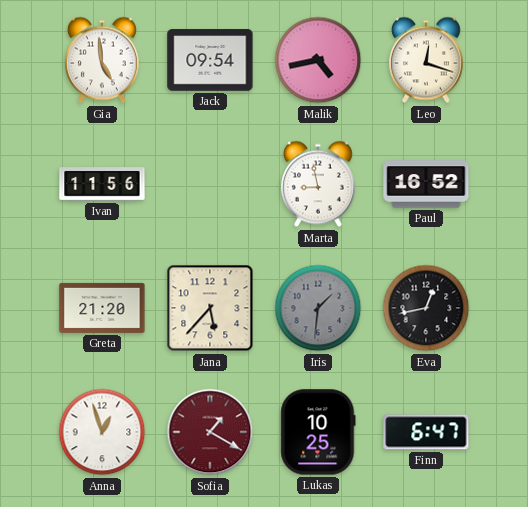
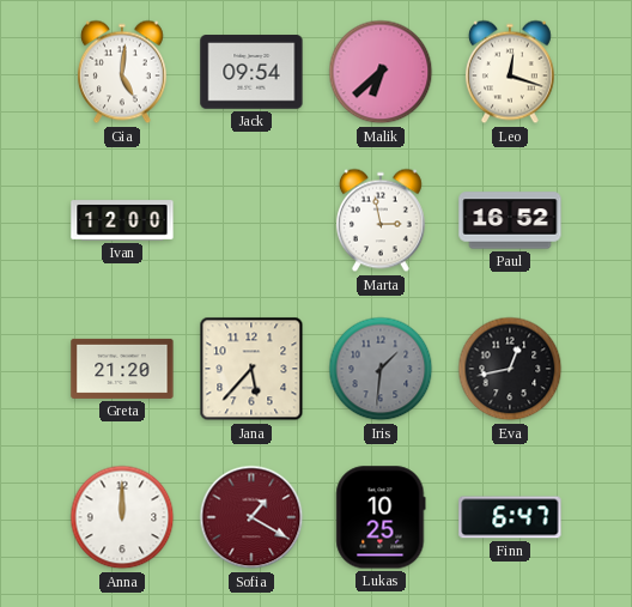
Gia: 4:59 -> 5:01 (122, 72)
Malik: 4:43 -> 6:38 (381, 72)
Ivan: 11:56 -> 12:00 (122, 220)
Marta: 8:58 -> 2:58 (381, 220)
Anna: 12:57 -> 12:00 (122, 517)
